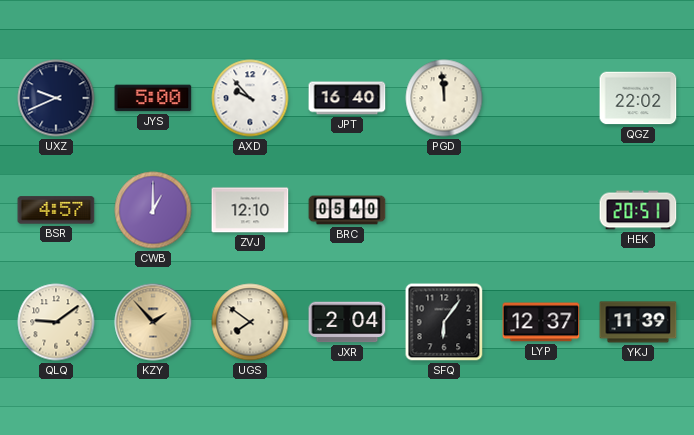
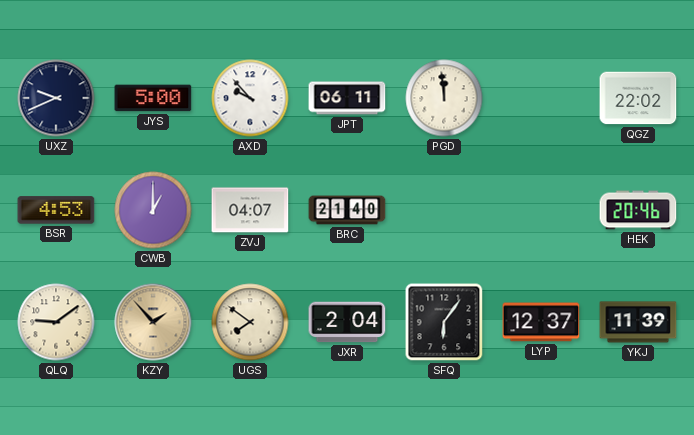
JPT: 16:40 -> 06:11 (347, 98)
BSR: 4:57 -> 4:53 (56, 210)
ZVJ: 12:10 -> 04:07 (250, 210)
BRC: 05:40 -> 21:40 (347, 210)
HEK: 20:51 -> 20:46 (638, 210)
